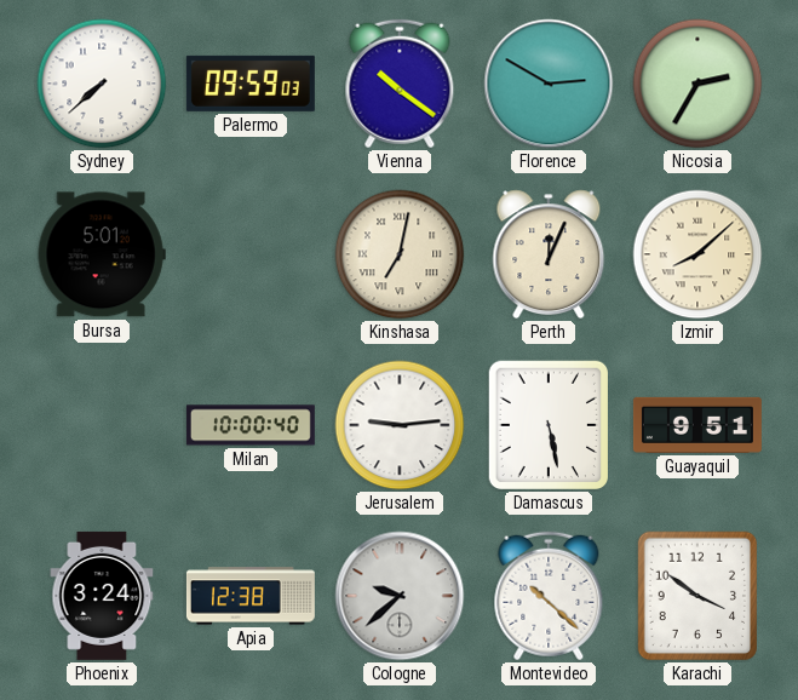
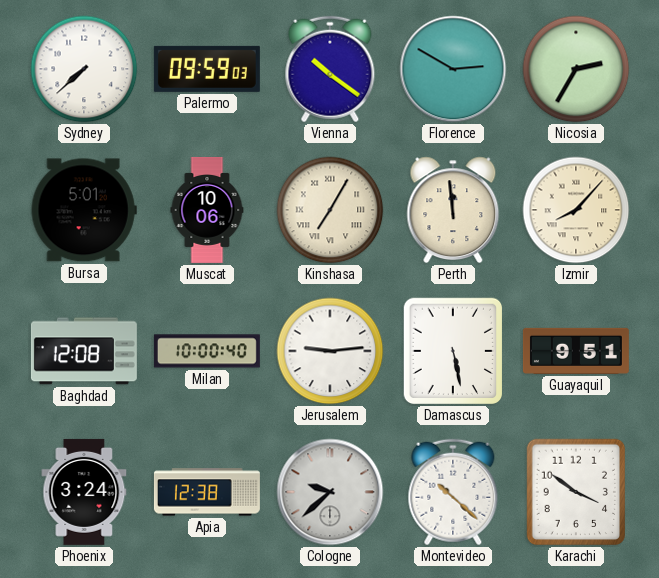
Muscat: none -> 10:06 (207, 210)
Kinshasa: 7:02 -> 7:05 (330, 210)
Perth: 12:04 -> 11:59 (453, 210)
Izmir: 8:08 -> 8:07 (576, 210)
Baghdad: none -> 12:08 (84, 351)
